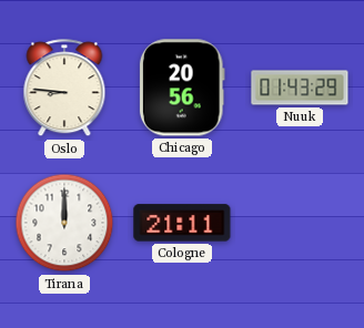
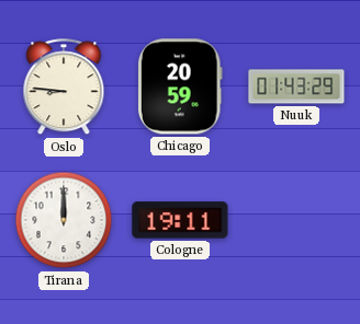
Chicago: 20:56 -> 20:59 (180, 86)
Cologne: 21:11 -> 19:11 (180, 220)
